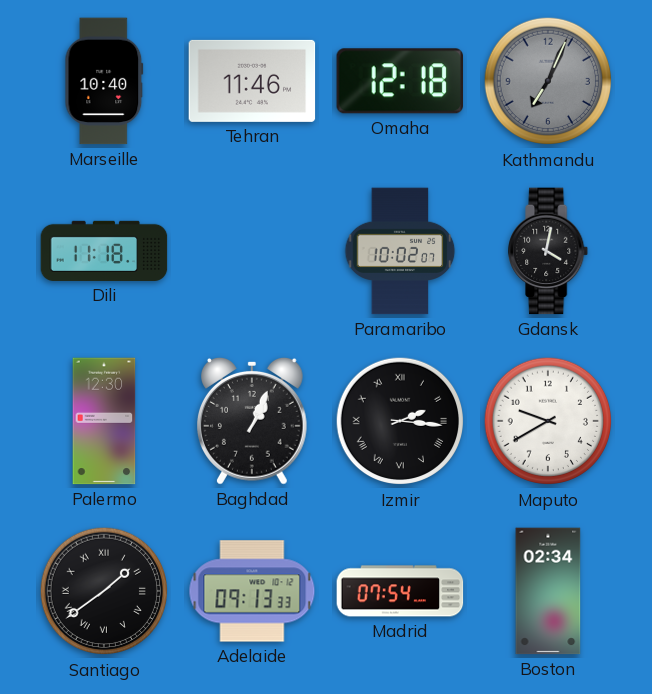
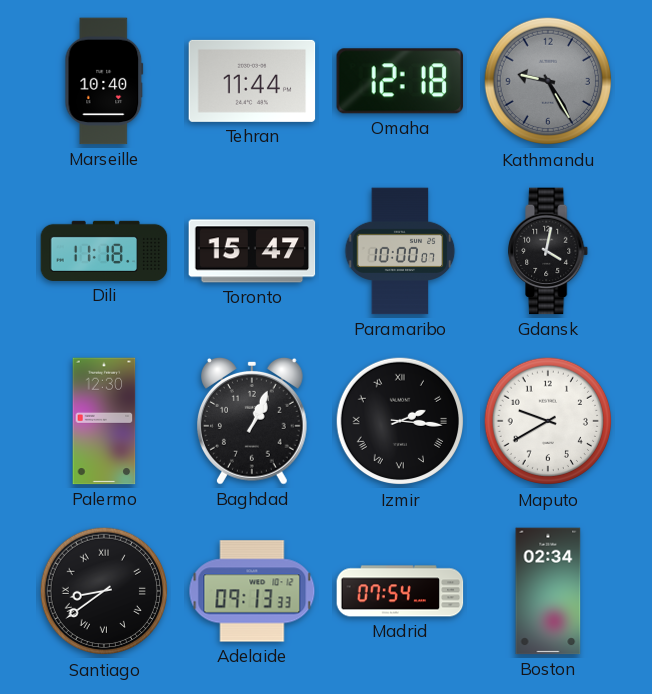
Tehran: 11:46 -> 11:44 (252, 81)
Kathmandu: 7:04 -> 9:25 (548, 81)
Toronto: none -> 15:47 (252, 251)
Paramaribo: 10:02 -> 10:00 (400, 251)
Santiago: 1:39 -> 8:39 (104, 591)
